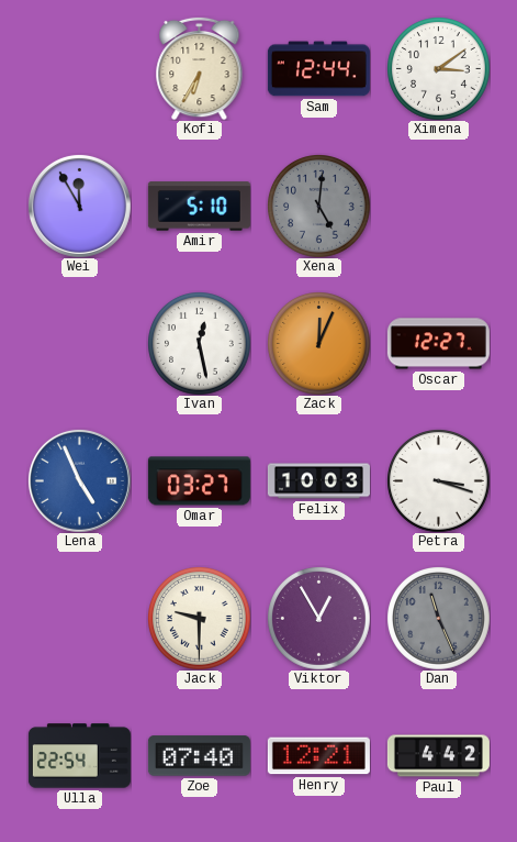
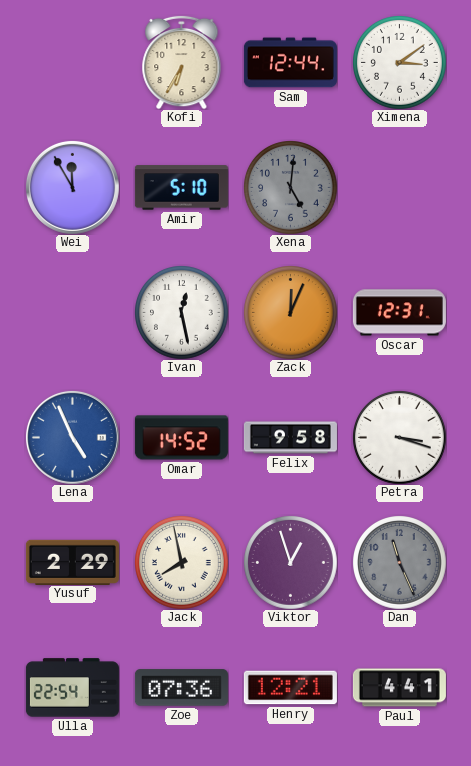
Oscar: 12:27 -> 12:31 (399, 313)
Omar: 03:27 -> 14:52 (181, 438)
Felix: 10:03 -> 9:58 (290, 438)
Yusuf: none -> 2:29 (72, 562)
Jack: 9:30 -> 7:58 (182, 563)
Viktor: 12:55 -> 12:57 (291, 563)
Zoe: 07:40 -> 07:36 (181, 688)
Paul: 4:42 -> 4:41 (399, 688)
